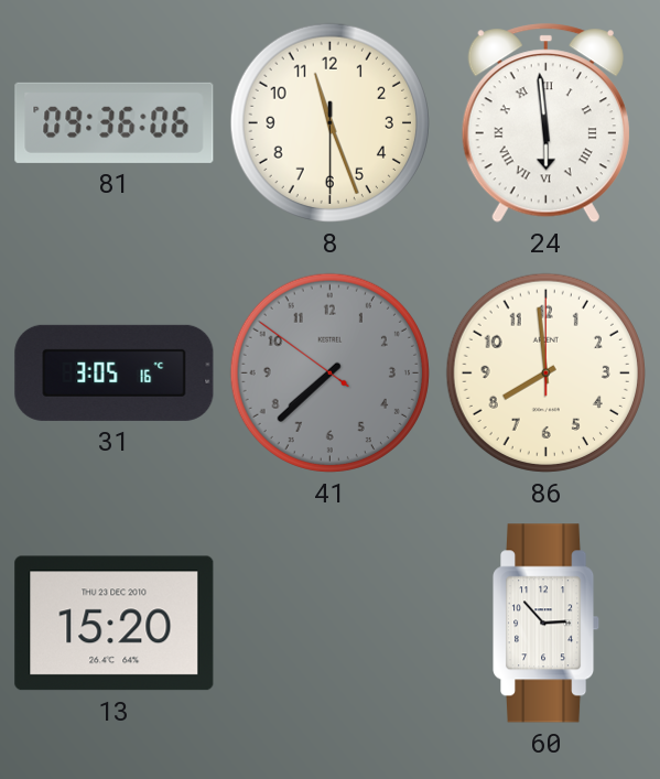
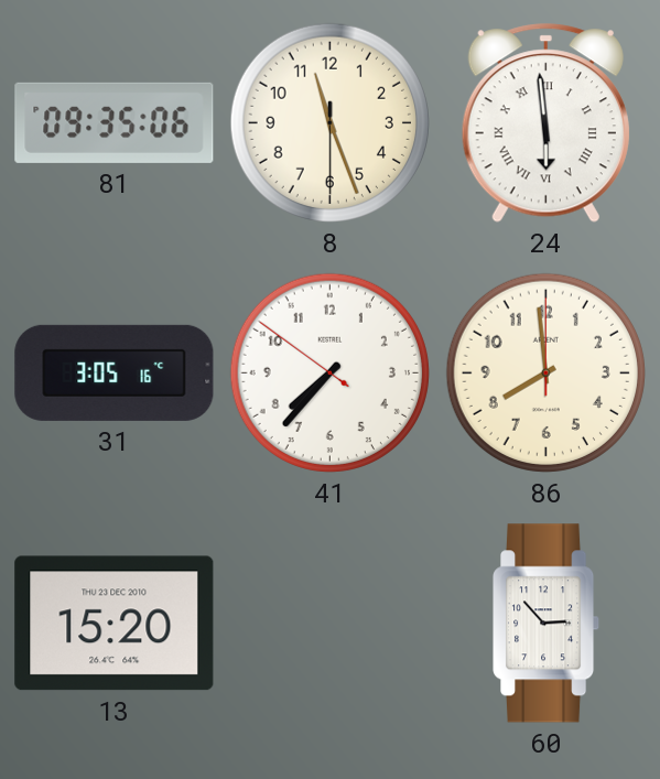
81: 09:36 -> 09:35 (115, 122)
41: 7:37 -> 7:36 (329, 372)
41 dial: grey -> white (329, 372)
